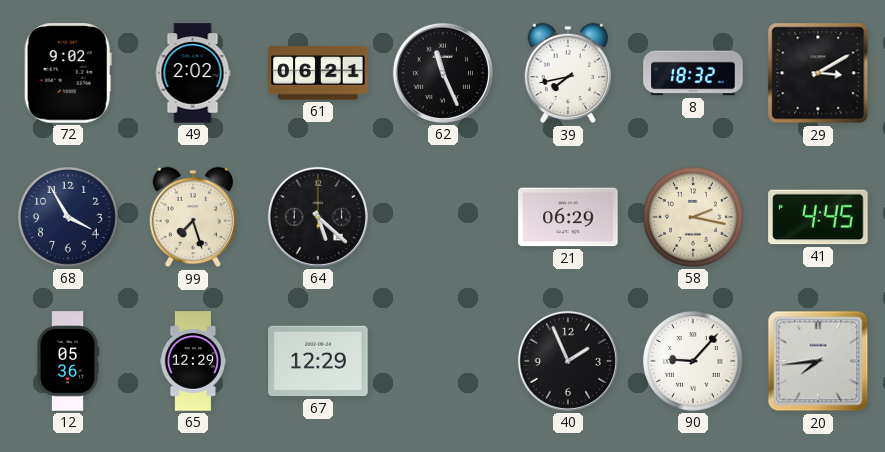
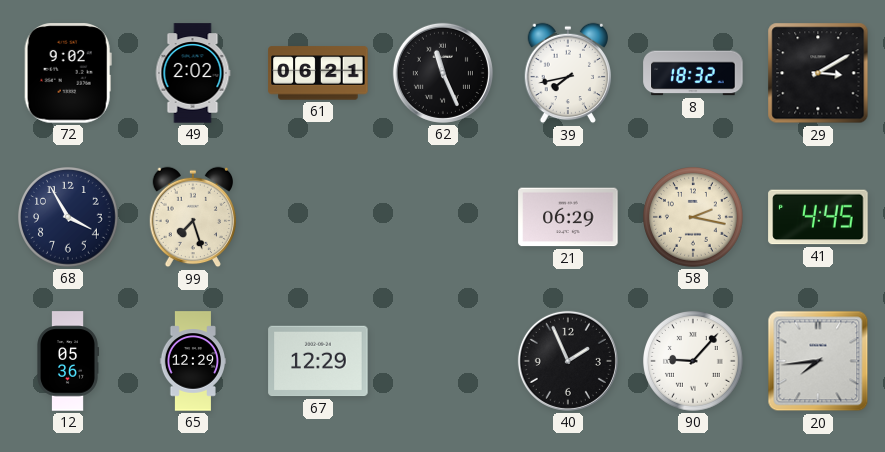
64: 5:22 -> none (318, 217)
